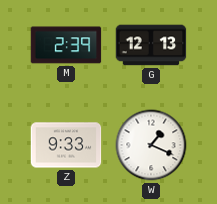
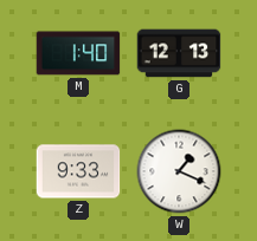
M: 2:39 -> 1:40 (78, 53)
